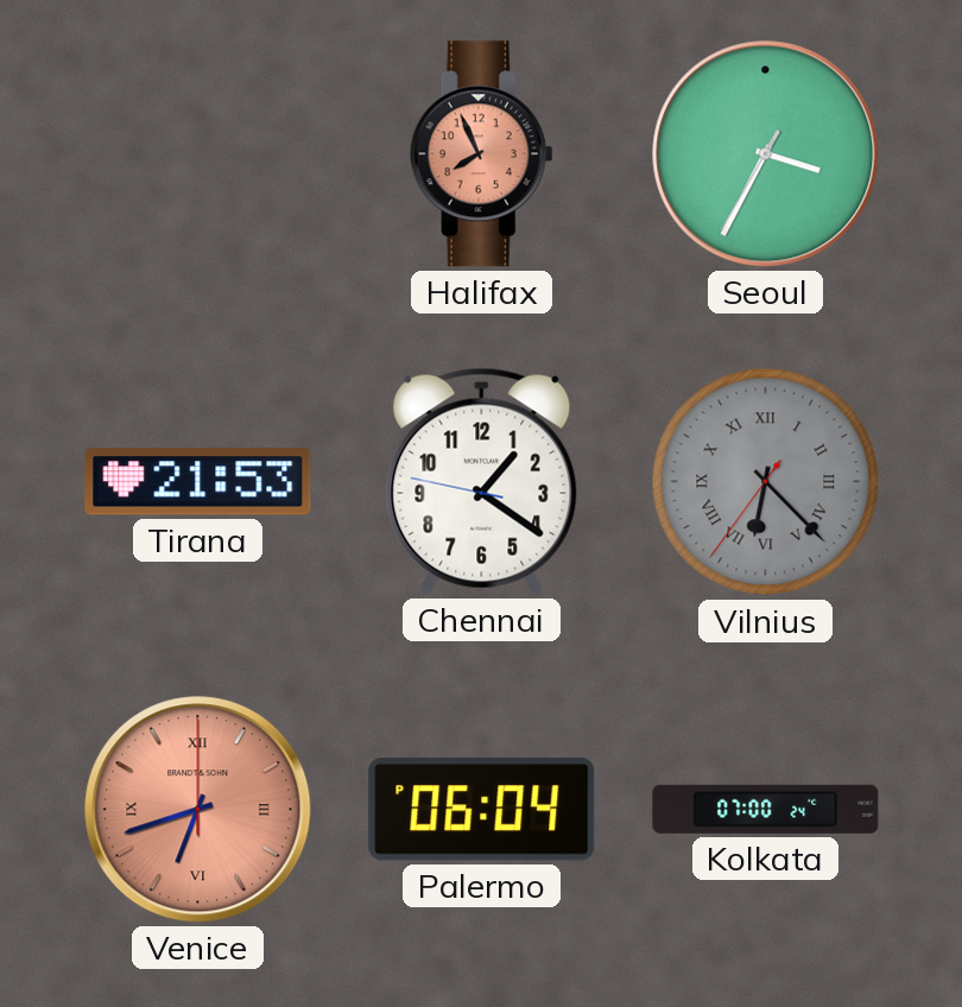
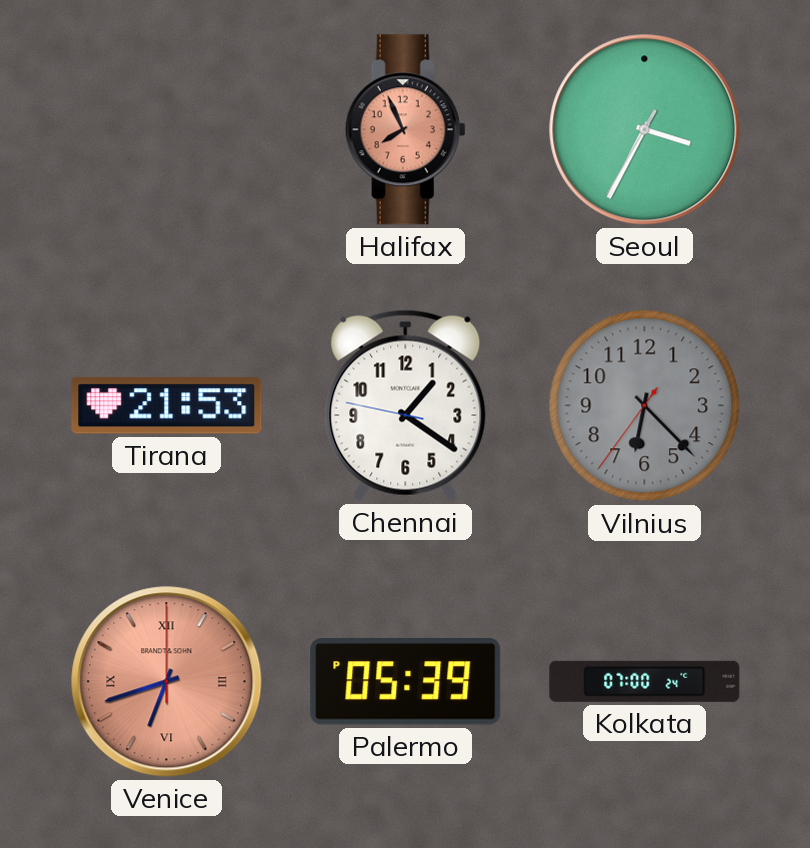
Vilnius numerals: Roman -> Arabic (645, 406)
Palermo: 06:04 -> 05:39 (406, 681)
